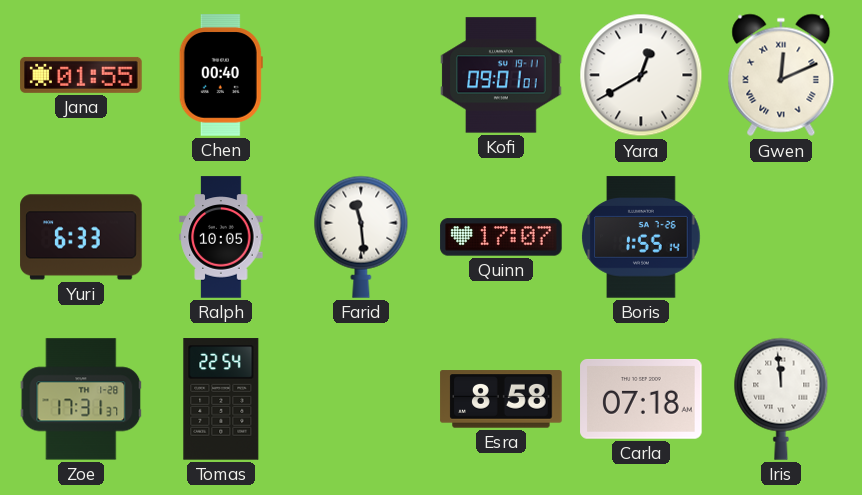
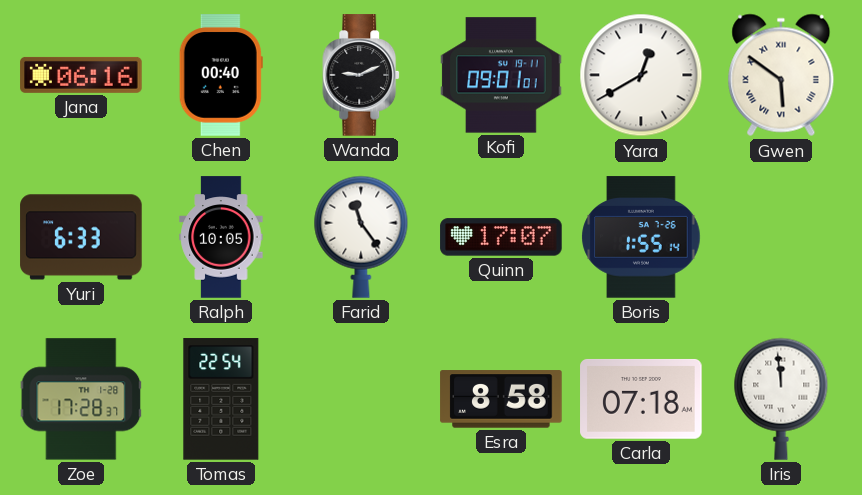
Jana: 01:55 -> 06:16 (81, 75)
Wanda: none -> 9:11 (362, 75)
Gwen: 12:11 -> 5:51 (781, 75)
Farid: 11:29 -> 11:24 (361, 237)
Zoe: 17:31 -> 17:28 (81, 399)
